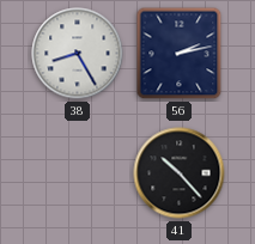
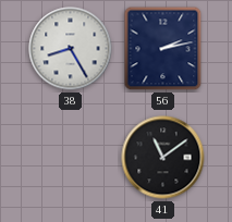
41: 10:23 -> 11:09 (163, 158)
